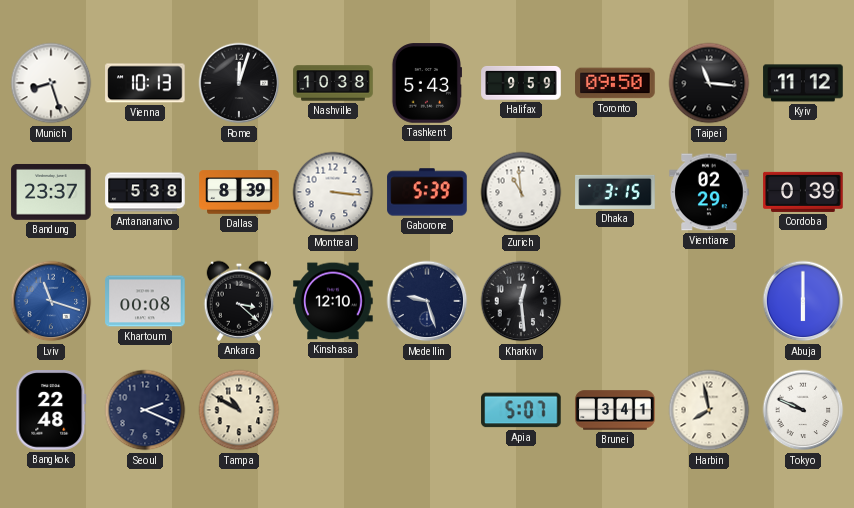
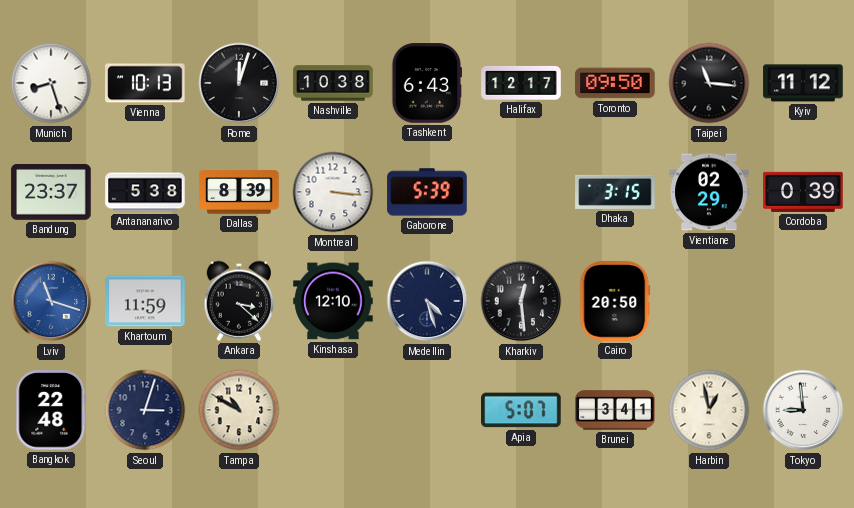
Tashkent: 5:43 -> 6:43 (426, 83)
Halifax: 9:59 -> 12:17 (521, 83)
Zurich: 10:59 -> none (521, 192)
Khartoum: 00:08 -> 11:59 (145, 301)
Medellin: 9:27 -> 4:27 (427, 301)
Cairo: none -> 20:50 (615, 301)
Abuja: 6:00 -> none (803, 301)
Seoul: 2:19 -> 3:03 (145, 410)
Harbin: 7:58 -> 12:58 (709, 410)
Tokyo: 9:49 -> 8:59 (803, 410)
